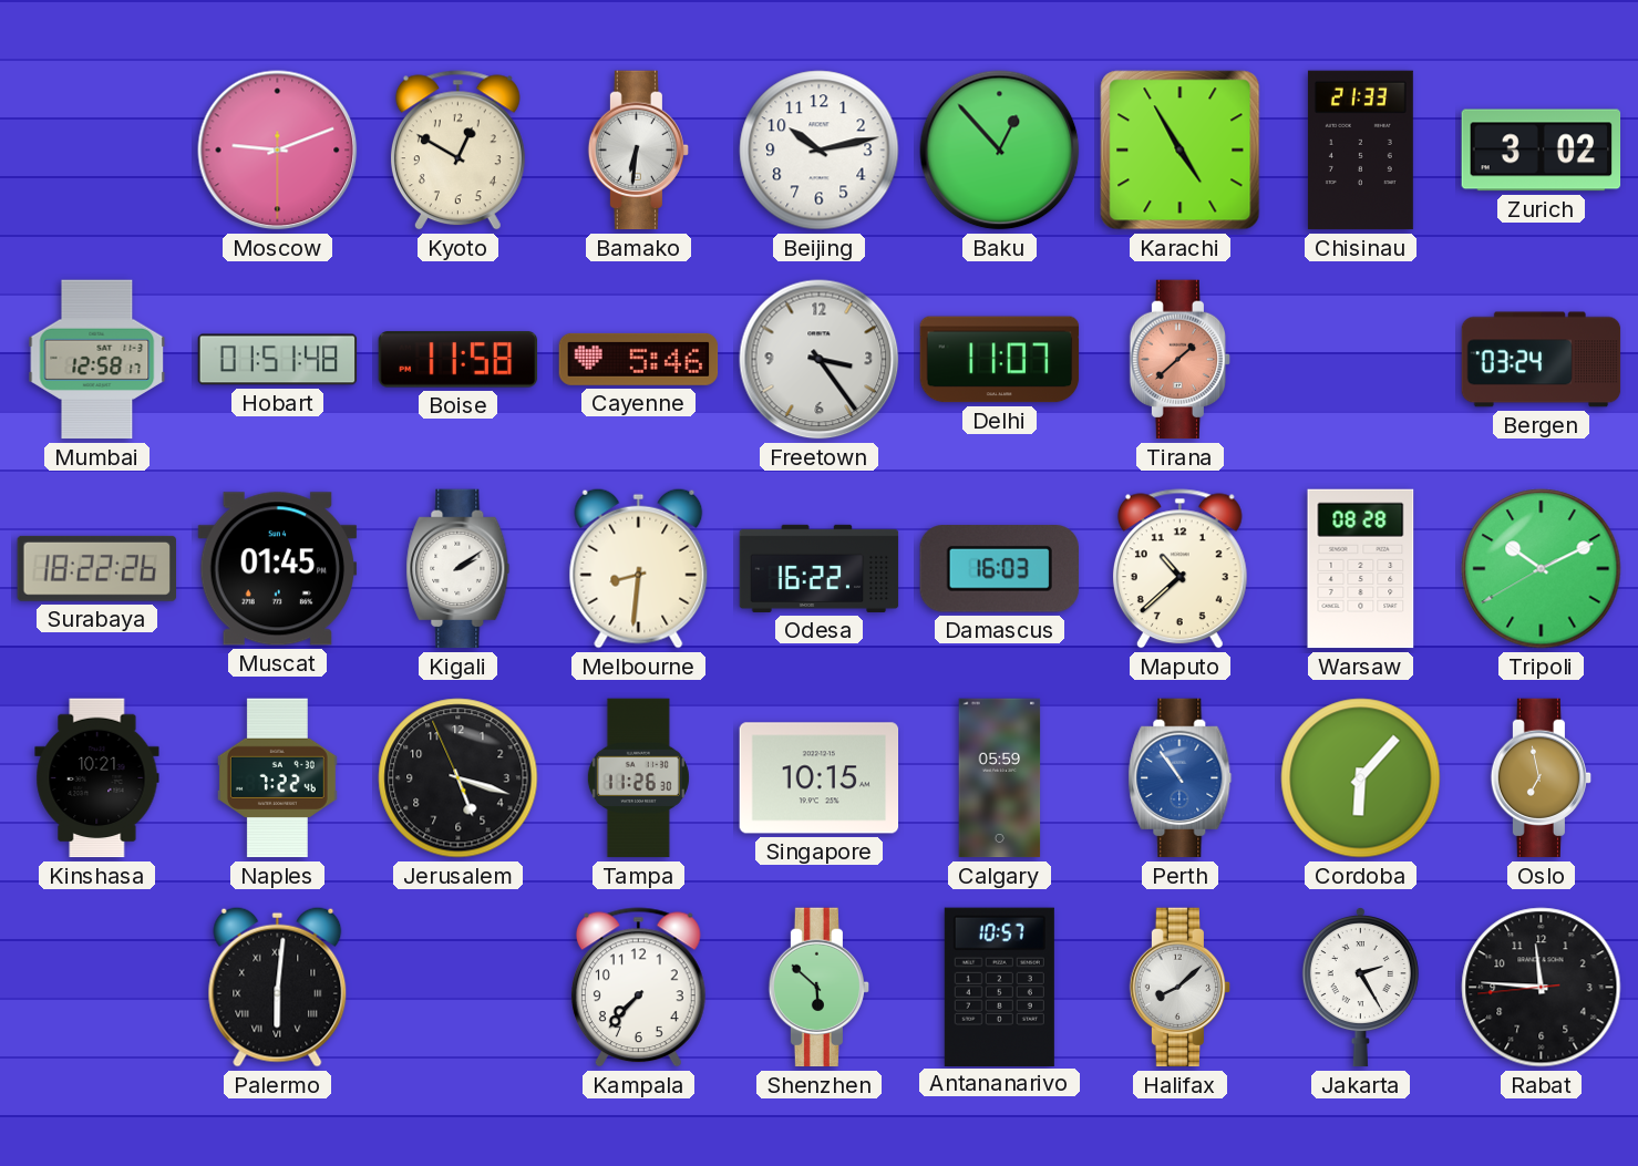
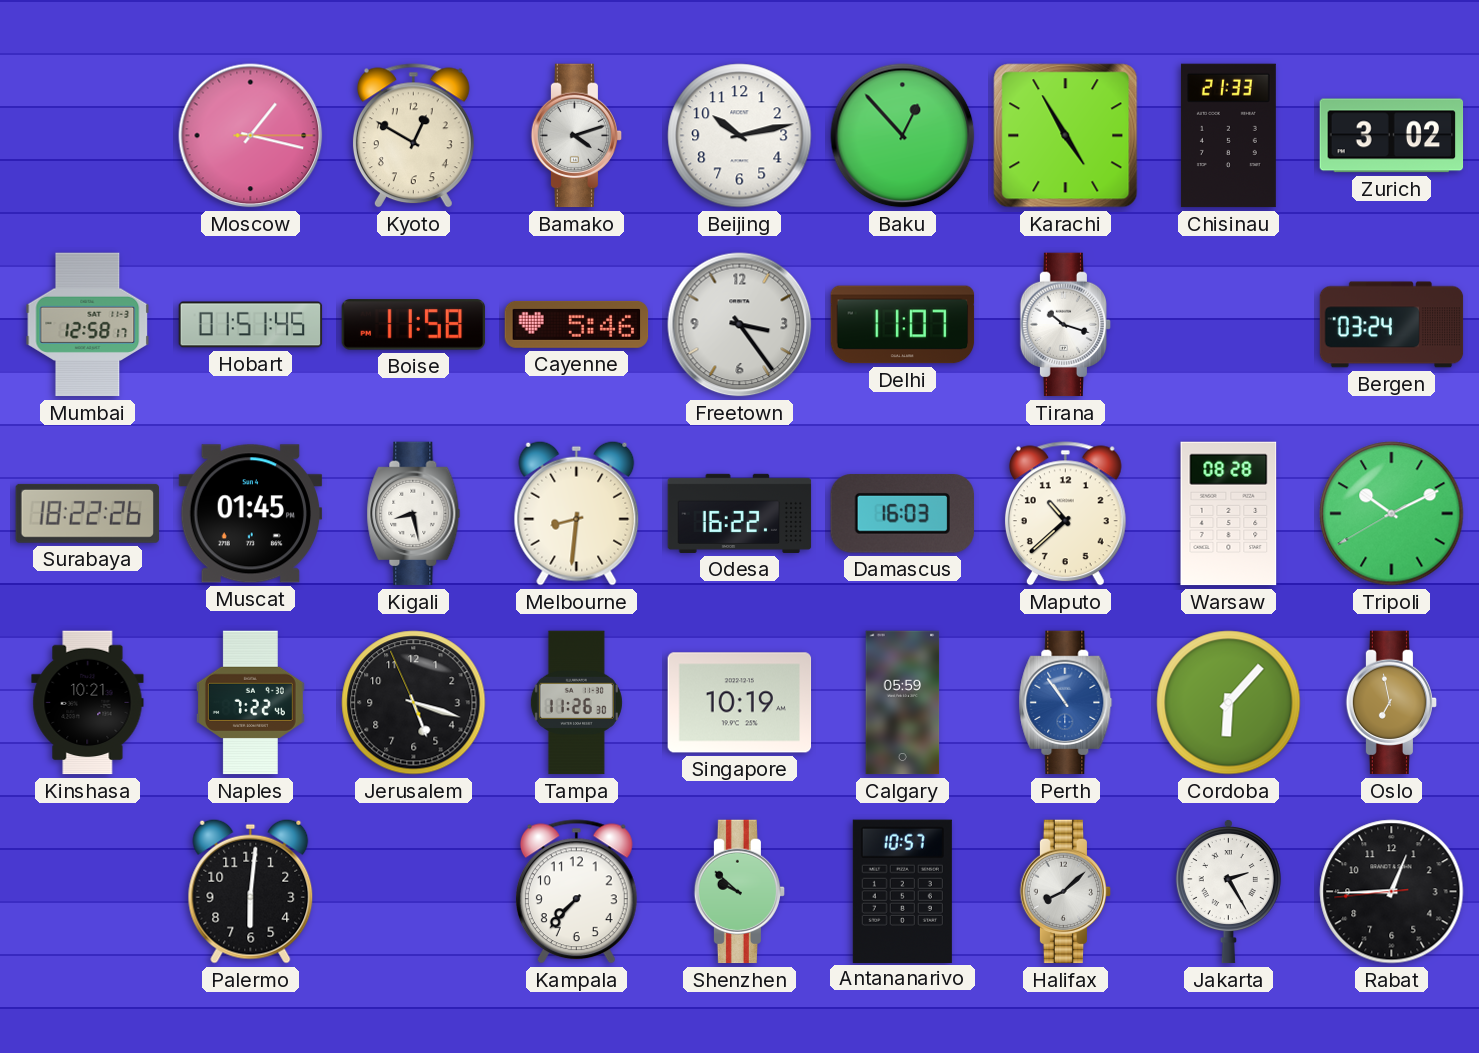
Moscow: 9:11 -> 1:17 (251, 136)
Bamako: 6:31 -> 4:12 (577, 136)
Hobart: 01:51:48 -> 01:51:45 (251, 325)
Tirana: 1:38 -> 10:18 (1066, 325)
Tirana dial: salmon -> white (1066, 325)
Kigali: 2:09 -> 8:28 (414, 514)
Singapore: 10:15 -> 10:19 (740, 703)
Palermo numerals: Roman -> Arabic (251, 891)
Shenzhen: 5:52 -> 9:52 (740, 892)
Rabat: 11:45 -> 12:44 (1392, 892)
